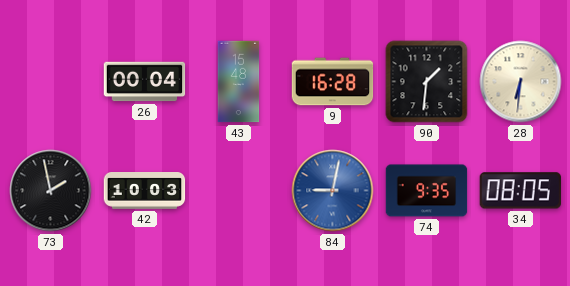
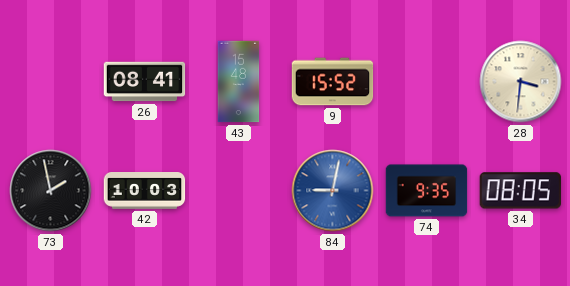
26: 00:04 -> 08:41 (145, 82)
9: 16:28 -> 15:52 (333, 82)
90: 1:31 -> none (427, 82)
28: 6:31 -> 3:31 (521, 82)
